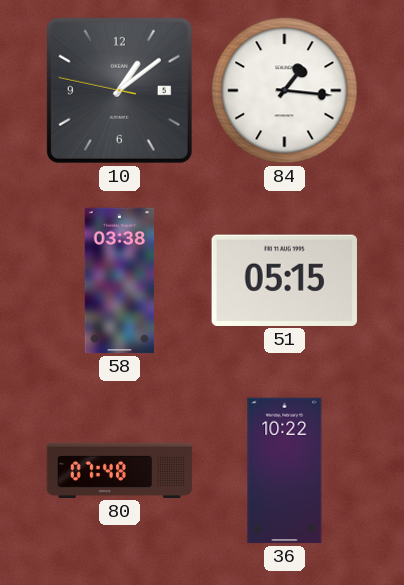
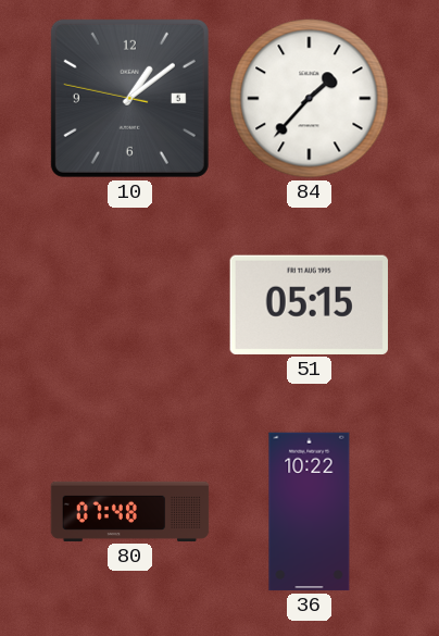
84: 1:16 -> 1:37 (310, 99)
58: 03:38 -> none (120, 281)
